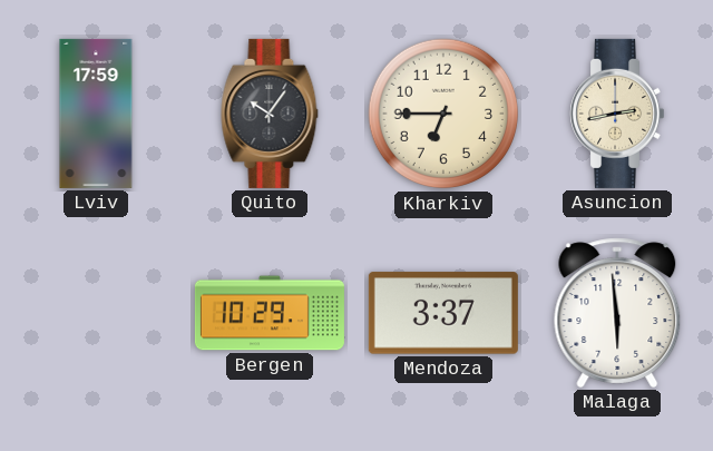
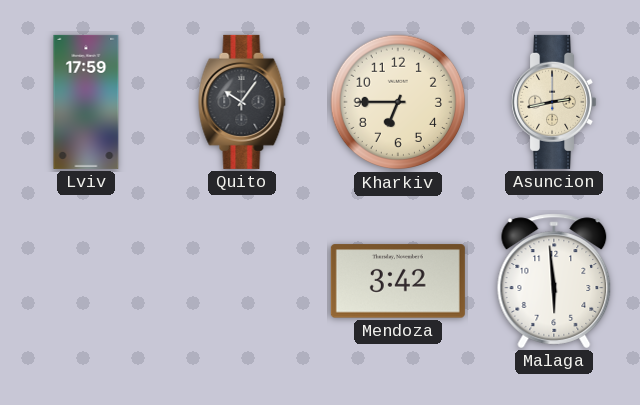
Bergen: 10:29 -> none (270, 313)
Mendoza: 3:37 -> 3:42 (398, 281)
